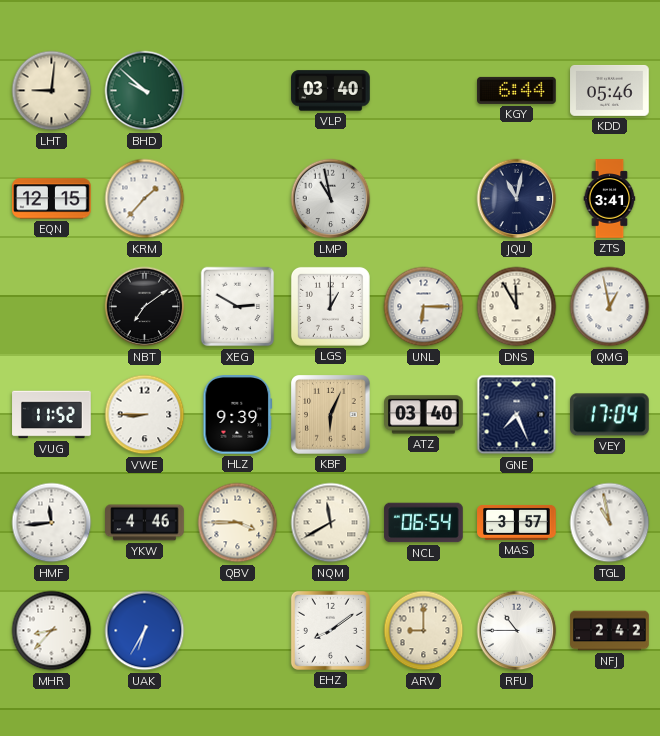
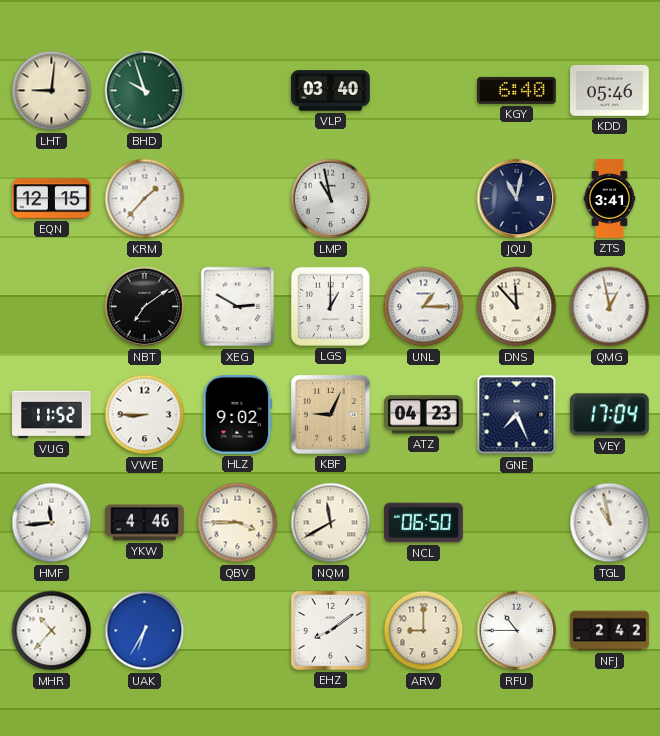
BHD: 9:52 -> 9:57 (145, 91)
KGY: 6:44 -> 6:40 (517, 90)
UNL: 6:15 -> 1:15 (424, 307)
DNS: 11:55 -> 11:53 (517, 307)
HLZ: 9:39 -> 9:02 (238, 415)
KBF: 6:04 -> 9:04 (331, 415)
ATZ: 03:40 -> 04:23 (424, 415)
NCL: 06:54 -> 06:50 (424, 523)
MAS: 3:57 -> none (517, 522)
MHR: 8:37 -> 10:37 (52, 631)
